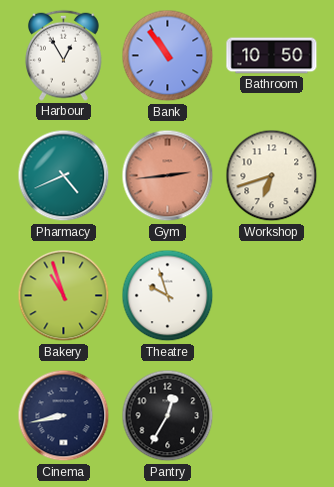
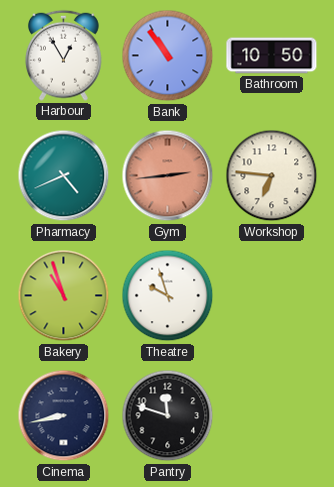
Workshop: 6:42 -> 6:46 (272, 176)
Pantry: 12:35 -> 11:48 (168, 416)
